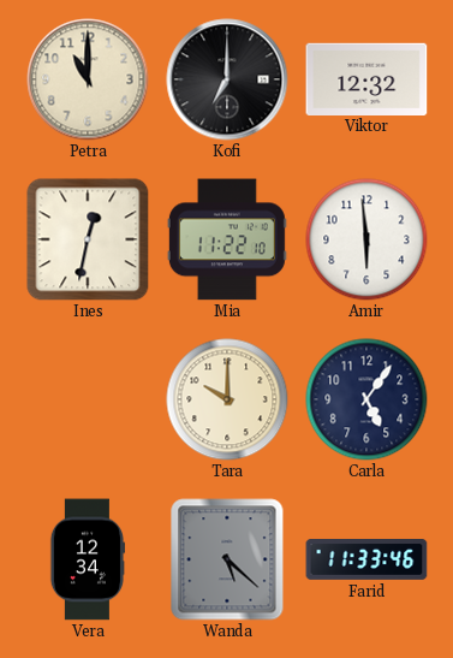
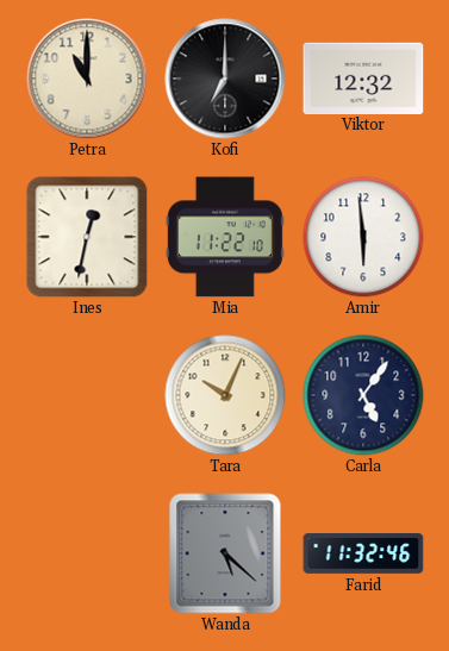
Tara: 10:00 -> 10:04 (225, 395)
Vera: 12:34 -> none (87, 559)
Farid: 11:33 -> 11:32 (363, 555)
